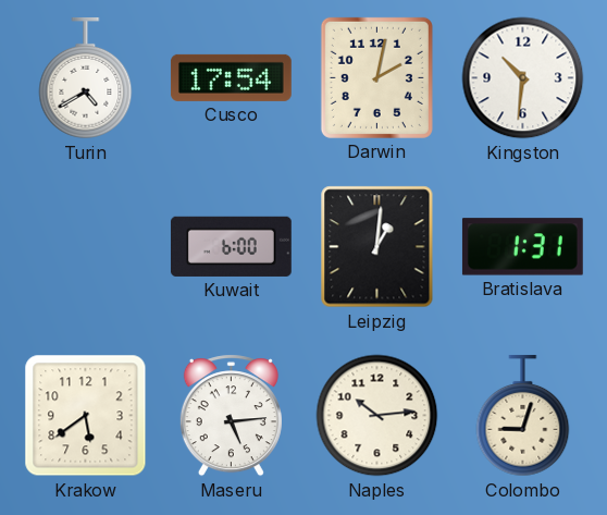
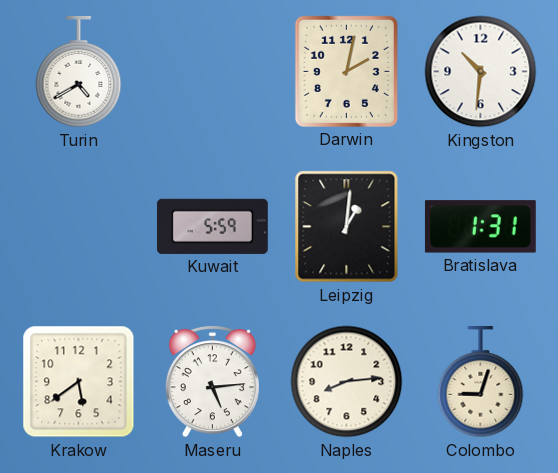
Cusco: 17:54 -> none (231, 77)
Kuwait: 6:00 -> 5:59 (212, 226)
Naples: 10:14 -> 8:14 (347, 382)
